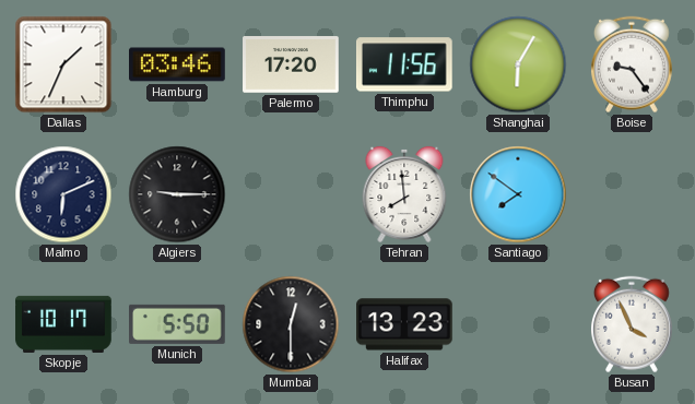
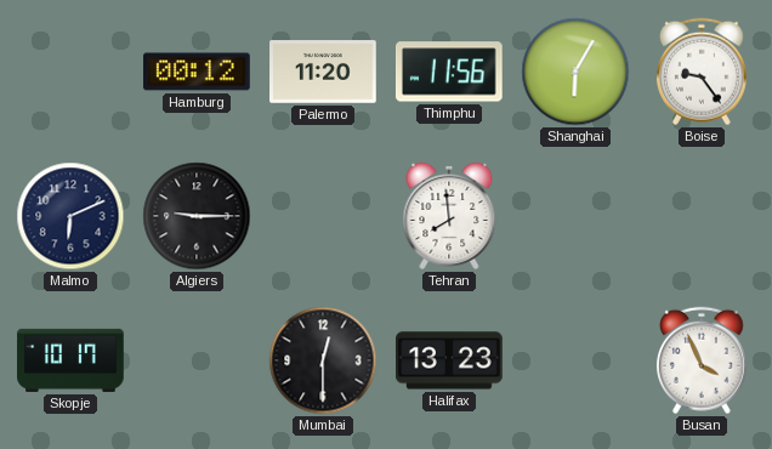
Dallas: 1:34 -> none (63, 64)
Hamburg: 03:46 -> 00:12 (197, 72)
Palermo: 17:20 -> 11:20 (323, 72)
Santiago: 7:51 -> none (518, 194)
Munich: 5:50 -> none (178, 324)
